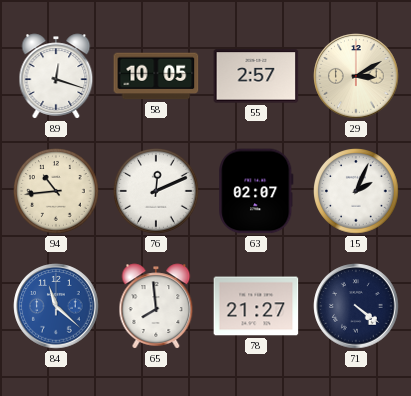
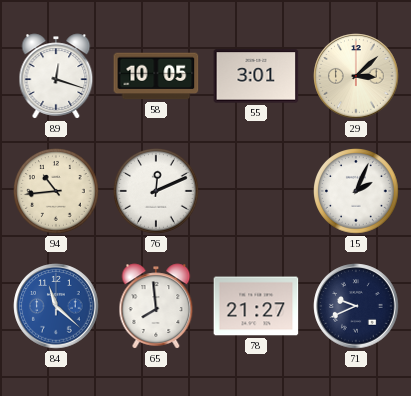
55: 2:57 -> 3:01 (256, 76)
29: 3:10 -> 3:08 (356, 76)
63: 02:07 -> none (256, 191)
71: 4:21 -> 9:41 (356, 306)
